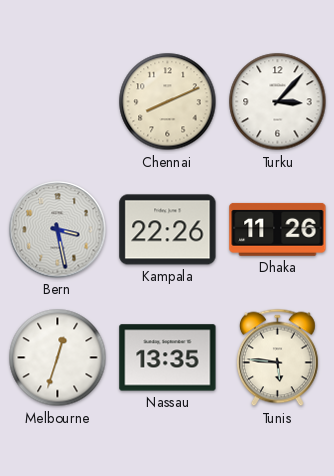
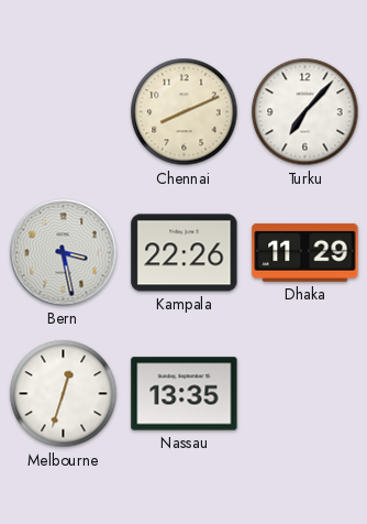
Turku: 3:07 -> 7:07 (305, 112)
Dhaka: 11:26 -> 11:29 (305, 252)
Tunis: 5:46 -> none (278, 358)
